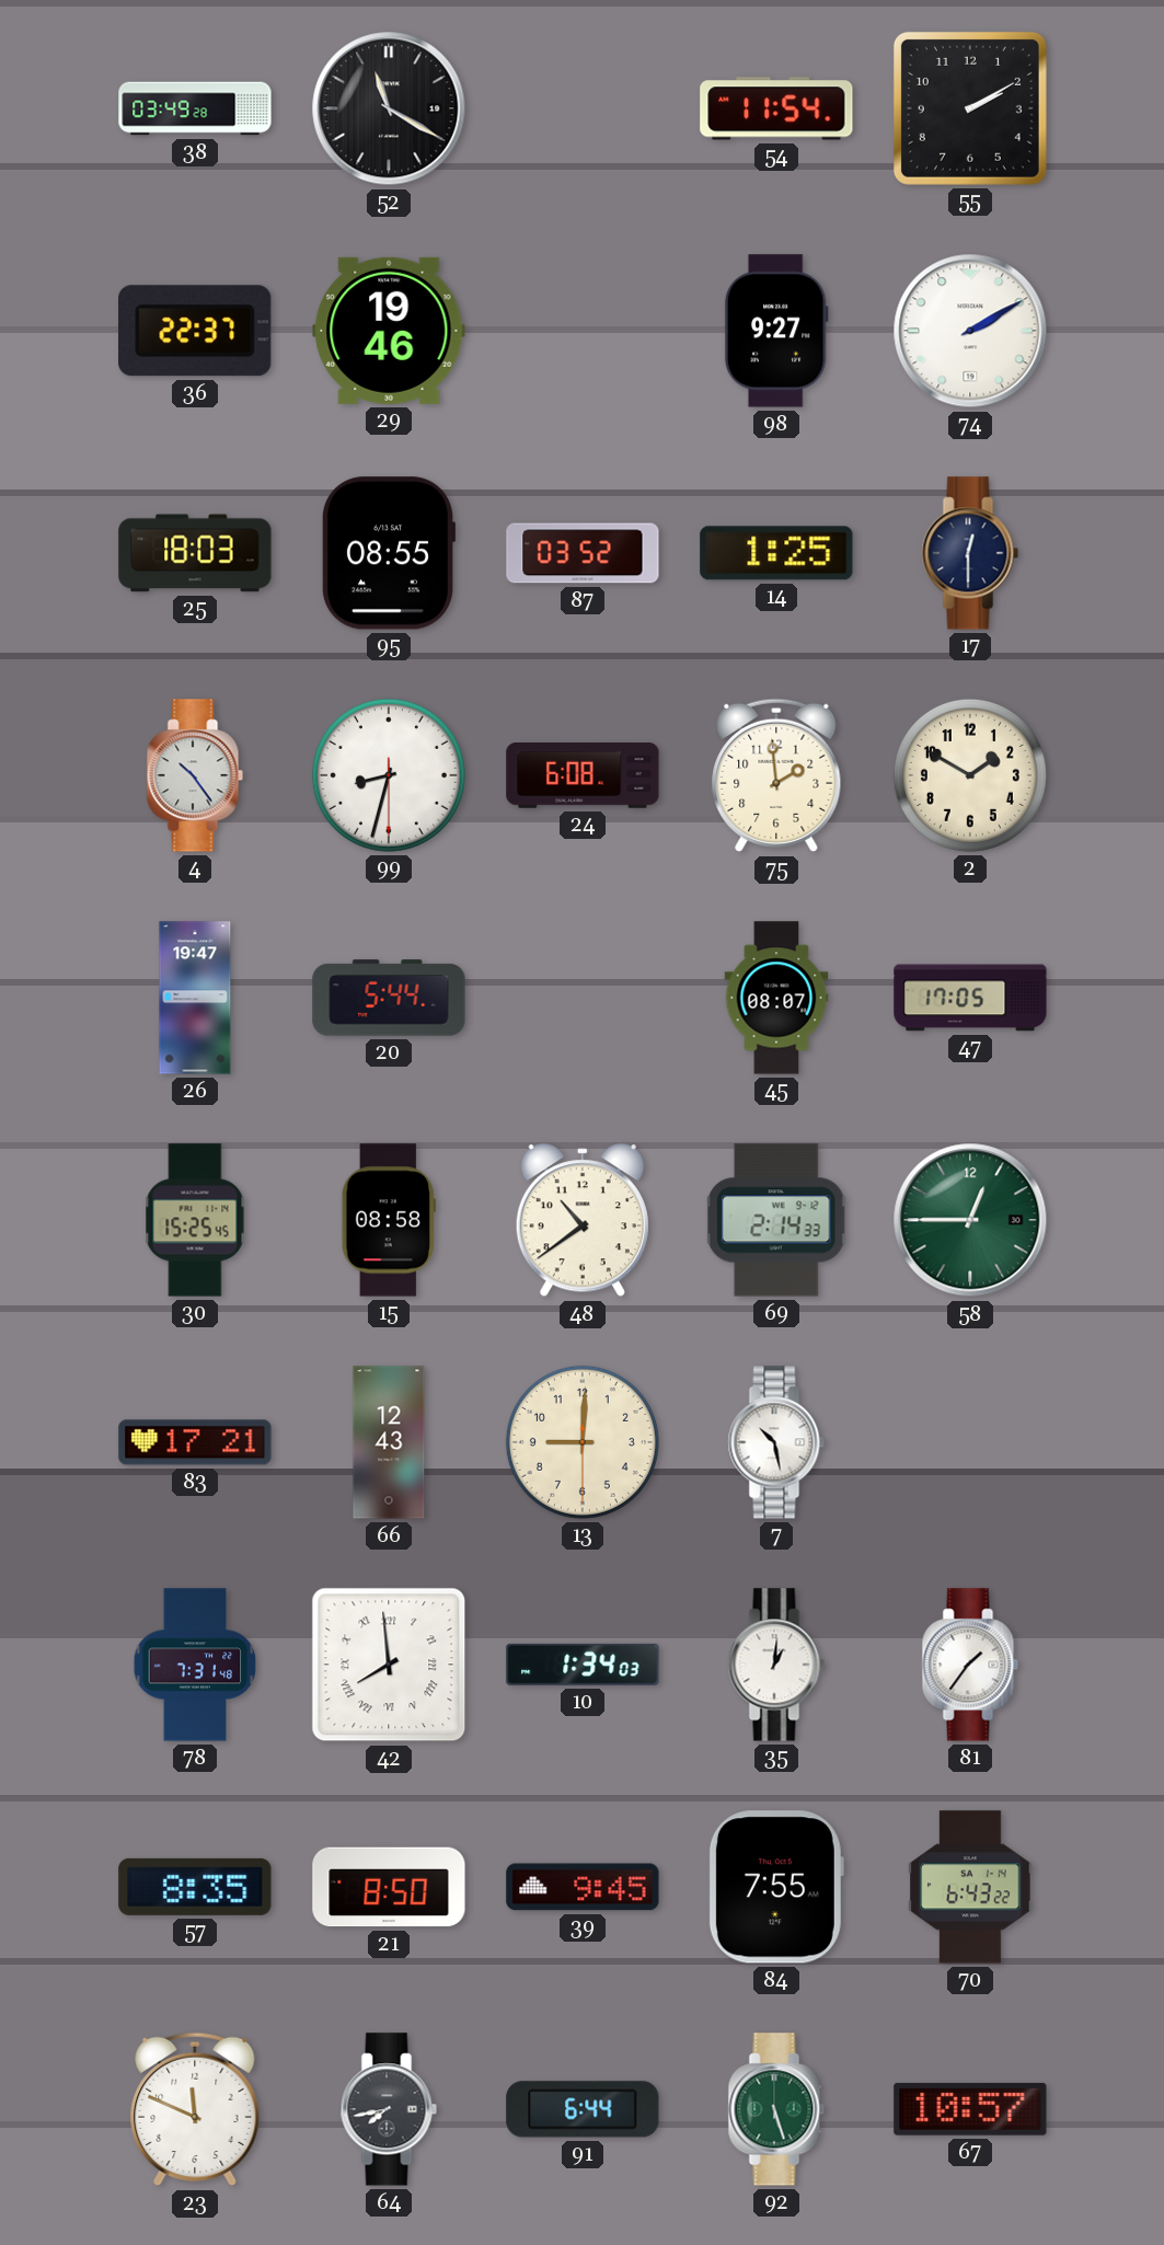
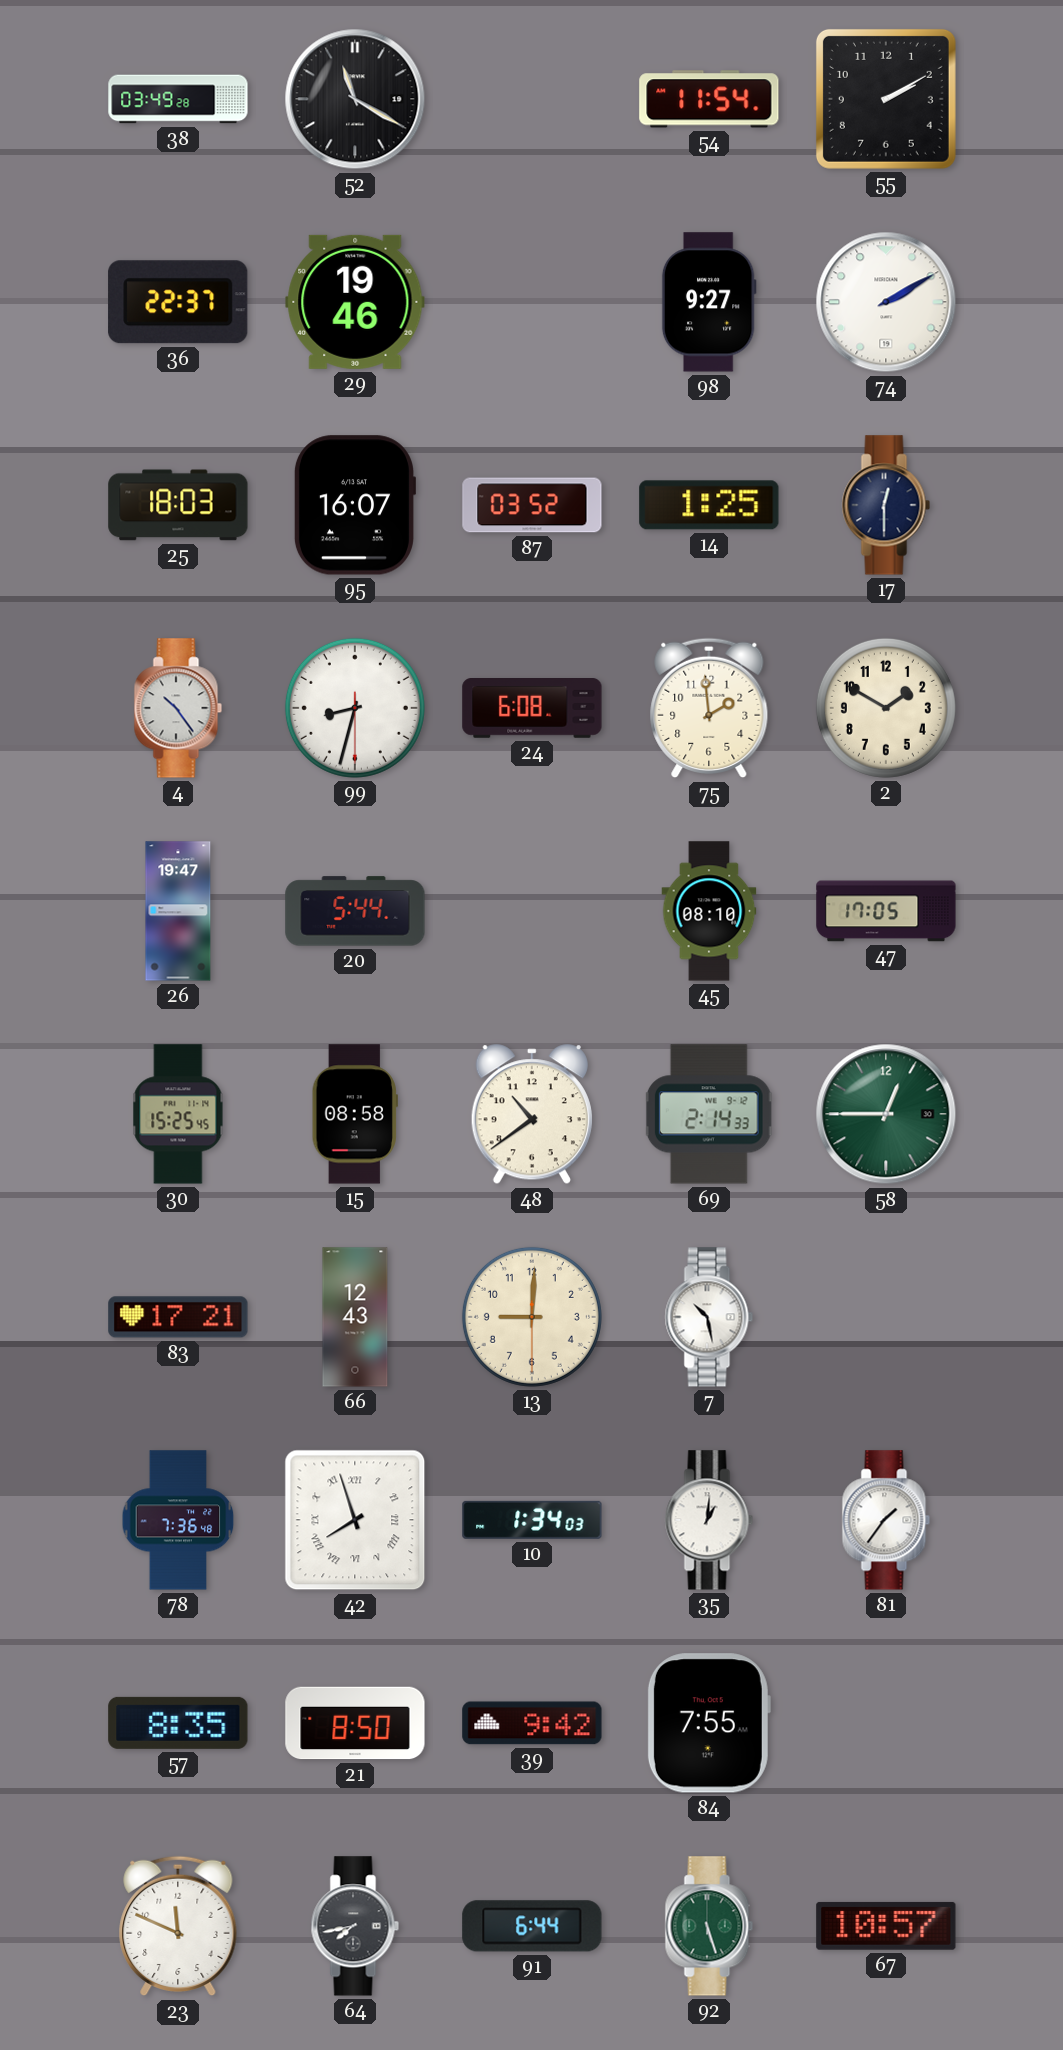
95: 08:55 -> 16:07 (354, 505)
45: 08:07 -> 08:10 (709, 911)
78: 7:31 -> 7:36 (178, 1520)
42: 7:59 -> 7:57 (355, 1520)
39: 9:45 -> 9:42 (532, 1723)
70: 6:43 -> none (970, 1887)
